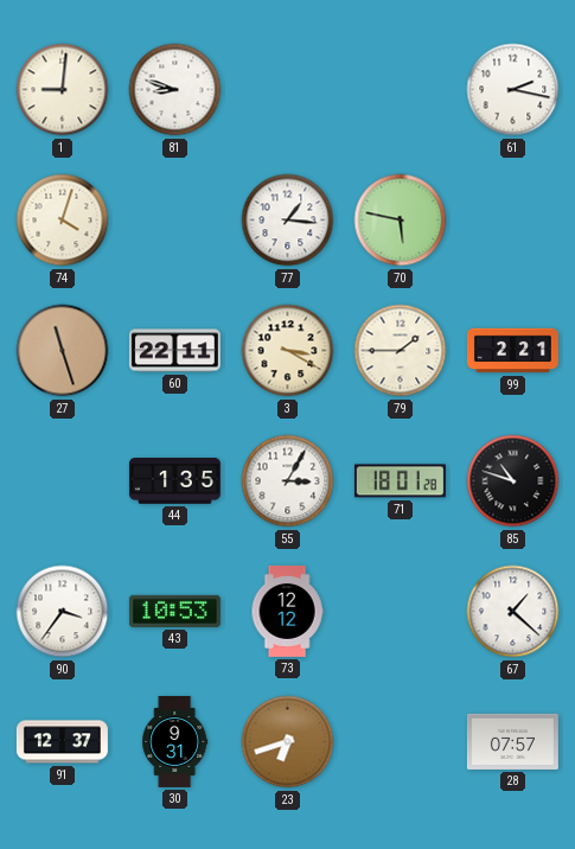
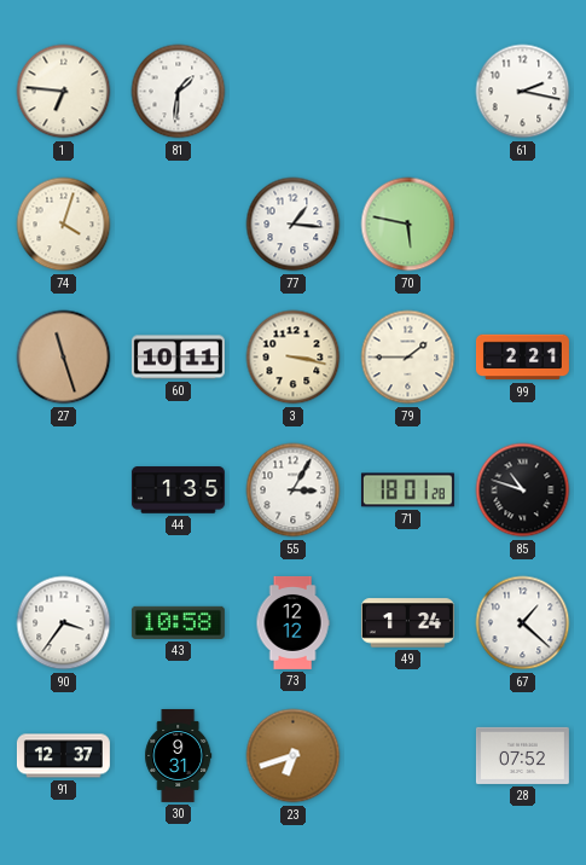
1: 9:01 -> 6:46 (64, 92)
81: 8:48 -> 1:31 (179, 92)
60: 22:11 -> 10:11 (178, 358)
3: 3:20 -> 3:17 (294, 358)
43: 10:53 -> 10:58 (178, 622)
49: none -> 1:24 (407, 623)
28: 07:57 -> 07:52 (522, 755)
